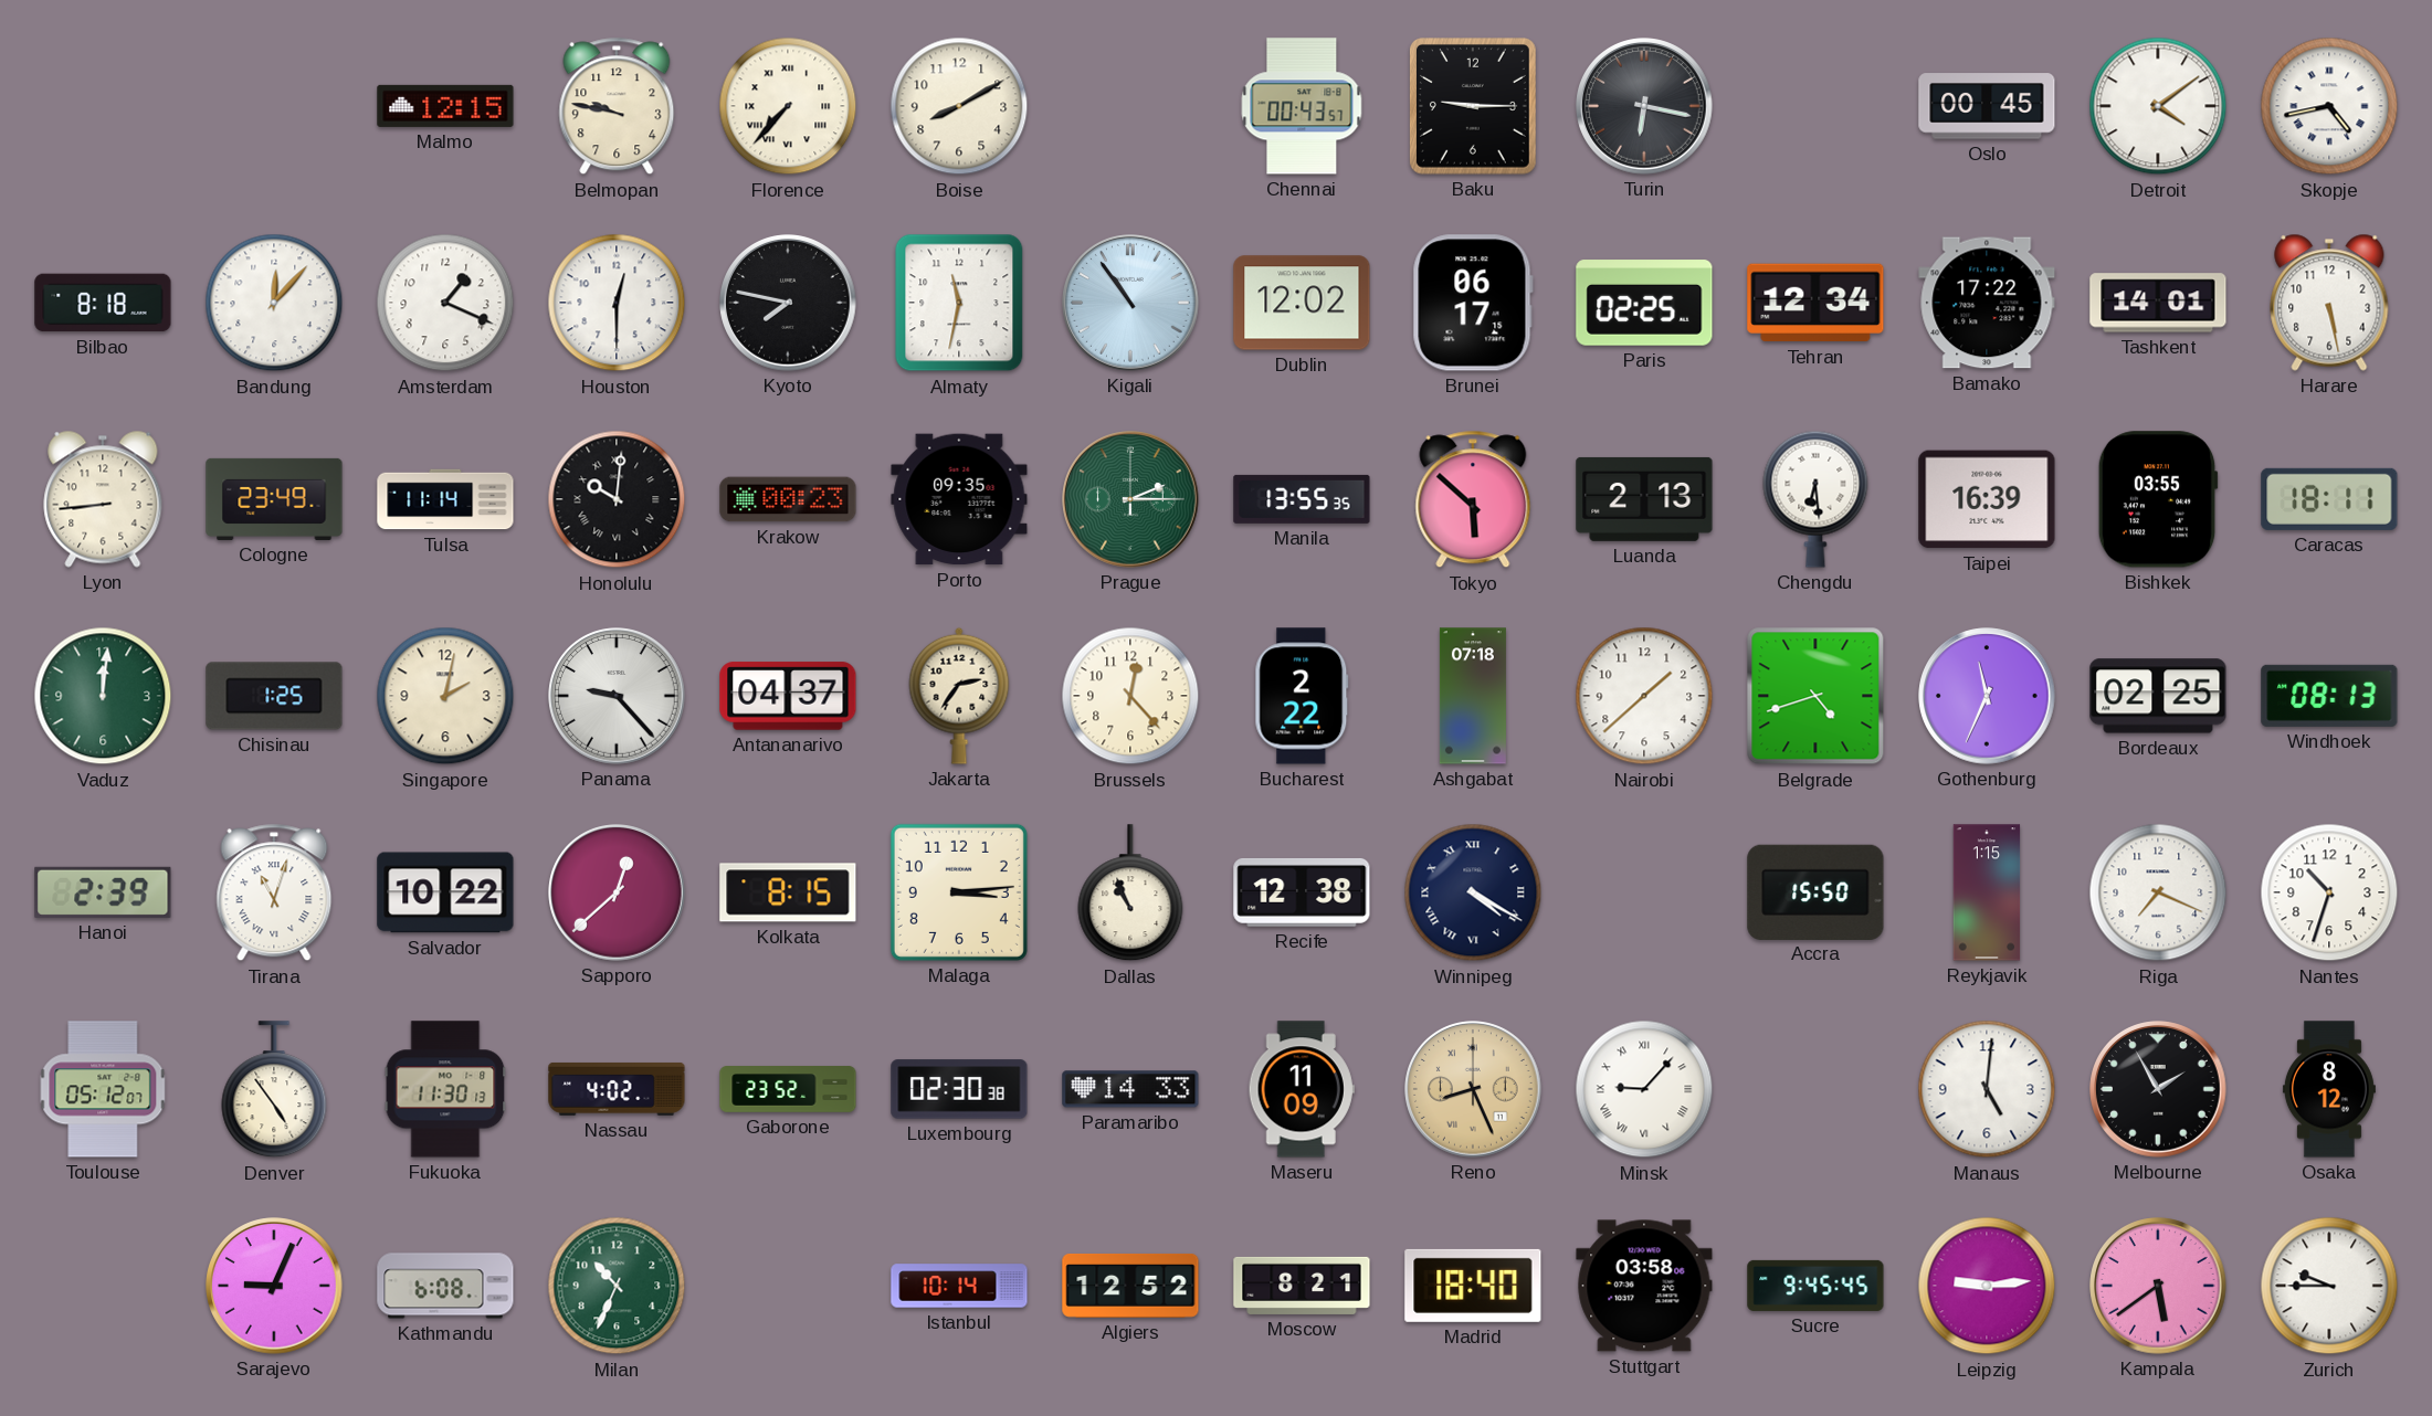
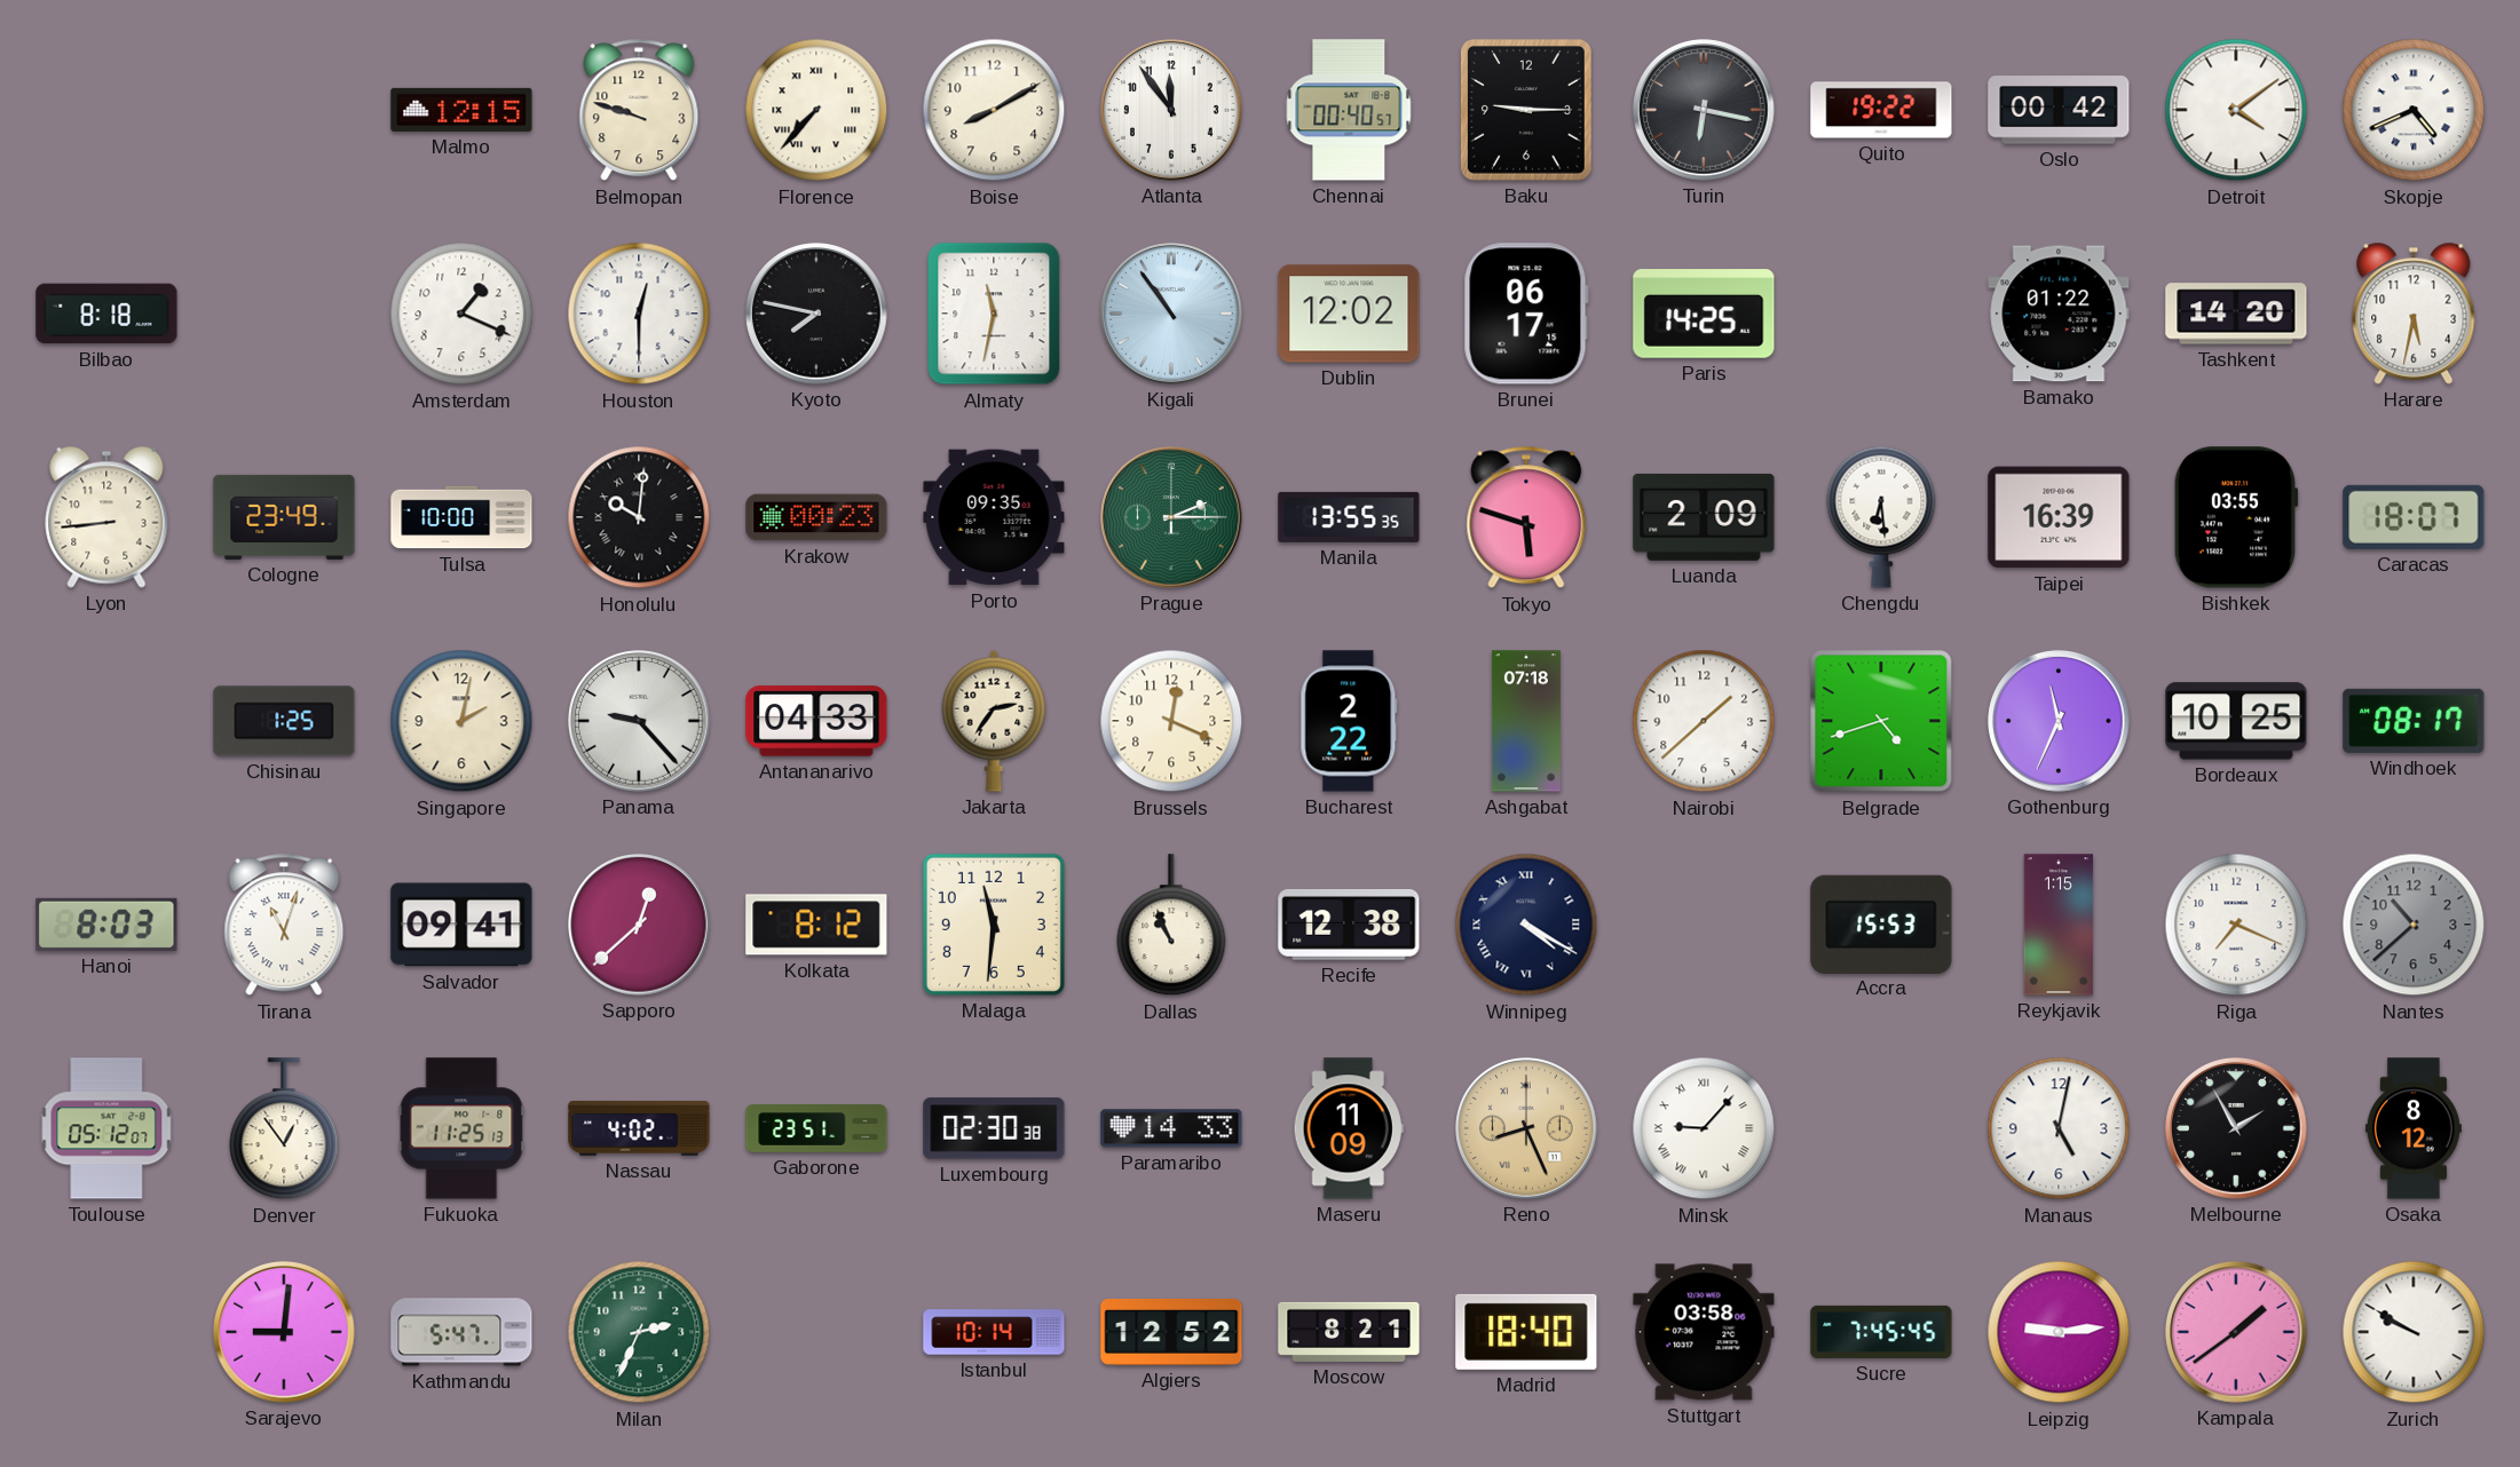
Belmopan: 9:47 -> 9:48 (639, 110)
Atlanta: none -> 11:54 (1171, 110)
Chennai: 00:43 -> 00:40 (1349, 110)
Quito: none -> 19:22 (1881, 110)
Oslo: 00:45 -> 00:42 (2059, 110)
Skopje: 4:43 -> 4:41 (2414, 110)
Bandung: 12:07 -> none (274, 303)
Paris: 02:25 -> 14:25 (1704, 314)
Tehran: 12:34 -> none (1815, 303)
Bamako: 17:22 -> 01:22 (2059, 314)
Tashkent: 14:01 -> 14:20 (2236, 314)
Harare: 5:28 -> 5:32 (2414, 314)
Tulsa: 11:14 -> 10:00 (461, 517)
Tokyo: 5:52 -> 5:48 (1526, 517)
Luanda: 2:13 -> 2:09 (1704, 517)
Caracas: 18:11 -> 18:07 (2414, 517)
Vaduz: 12:01 -> none (103, 696)
Antananarivo: 04:37 -> 04:33 (816, 721)
Brussels: 12:23 -> 12:19 (1171, 721)
Bordeaux: 02:25 -> 10:25 (2236, 721)
Windhoek: 08:13 -> 08:17 (2414, 721)
Hanoi: 2:39 -> 8:03 (106, 925)
Salvador: 10:22 -> 09:41 (461, 925)
Kolkata: 8:15 -> 8:12 (816, 925)
Malaga: 3:14 -> 11:31 (994, 925)
Accra: 15:50 -> 15:53 (1881, 923)
Nantes: 10:33 -> 10:38 (2414, 925)
Nantes dial: white -> grey (2414, 925)
Denver: 4:54 -> 12:54 (284, 1129)
Fukuoka: 11:30 -> 11:25 (461, 1128)
Gaborone: 23:52 -> 23:51 (816, 1128)
Manaus: 5:01 -> 5:02 (2059, 1128)
Sarajevo: 9:04 -> 9:01 (284, 1332)
Kathmandu: 6:08 -> 5:47 (461, 1332)
Milan: 10:34 -> 2:34 (639, 1332)
Sucre: 9:45 -> 7:45 (1881, 1332)
Kampala: 5:39 -> 1:39 (2236, 1332)
Zurich: 9:45 -> 9:50 (2414, 1332)
